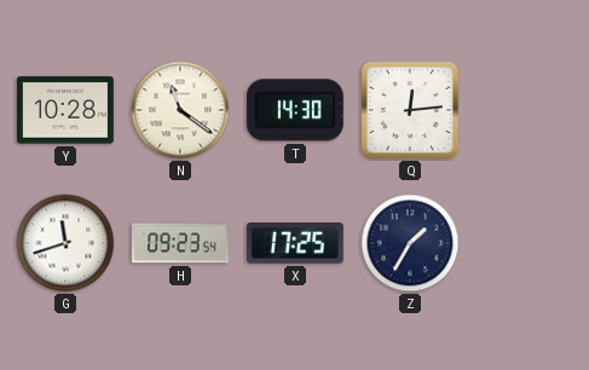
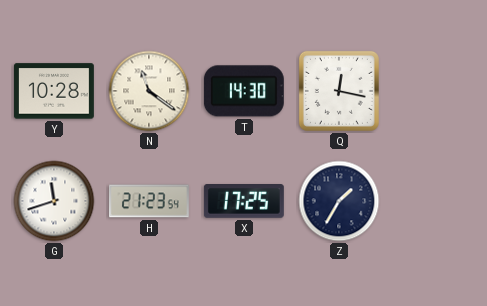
Q: 12:14 -> 12:17 (339, 91)
H: 09:23 -> 21:23 (149, 201)
